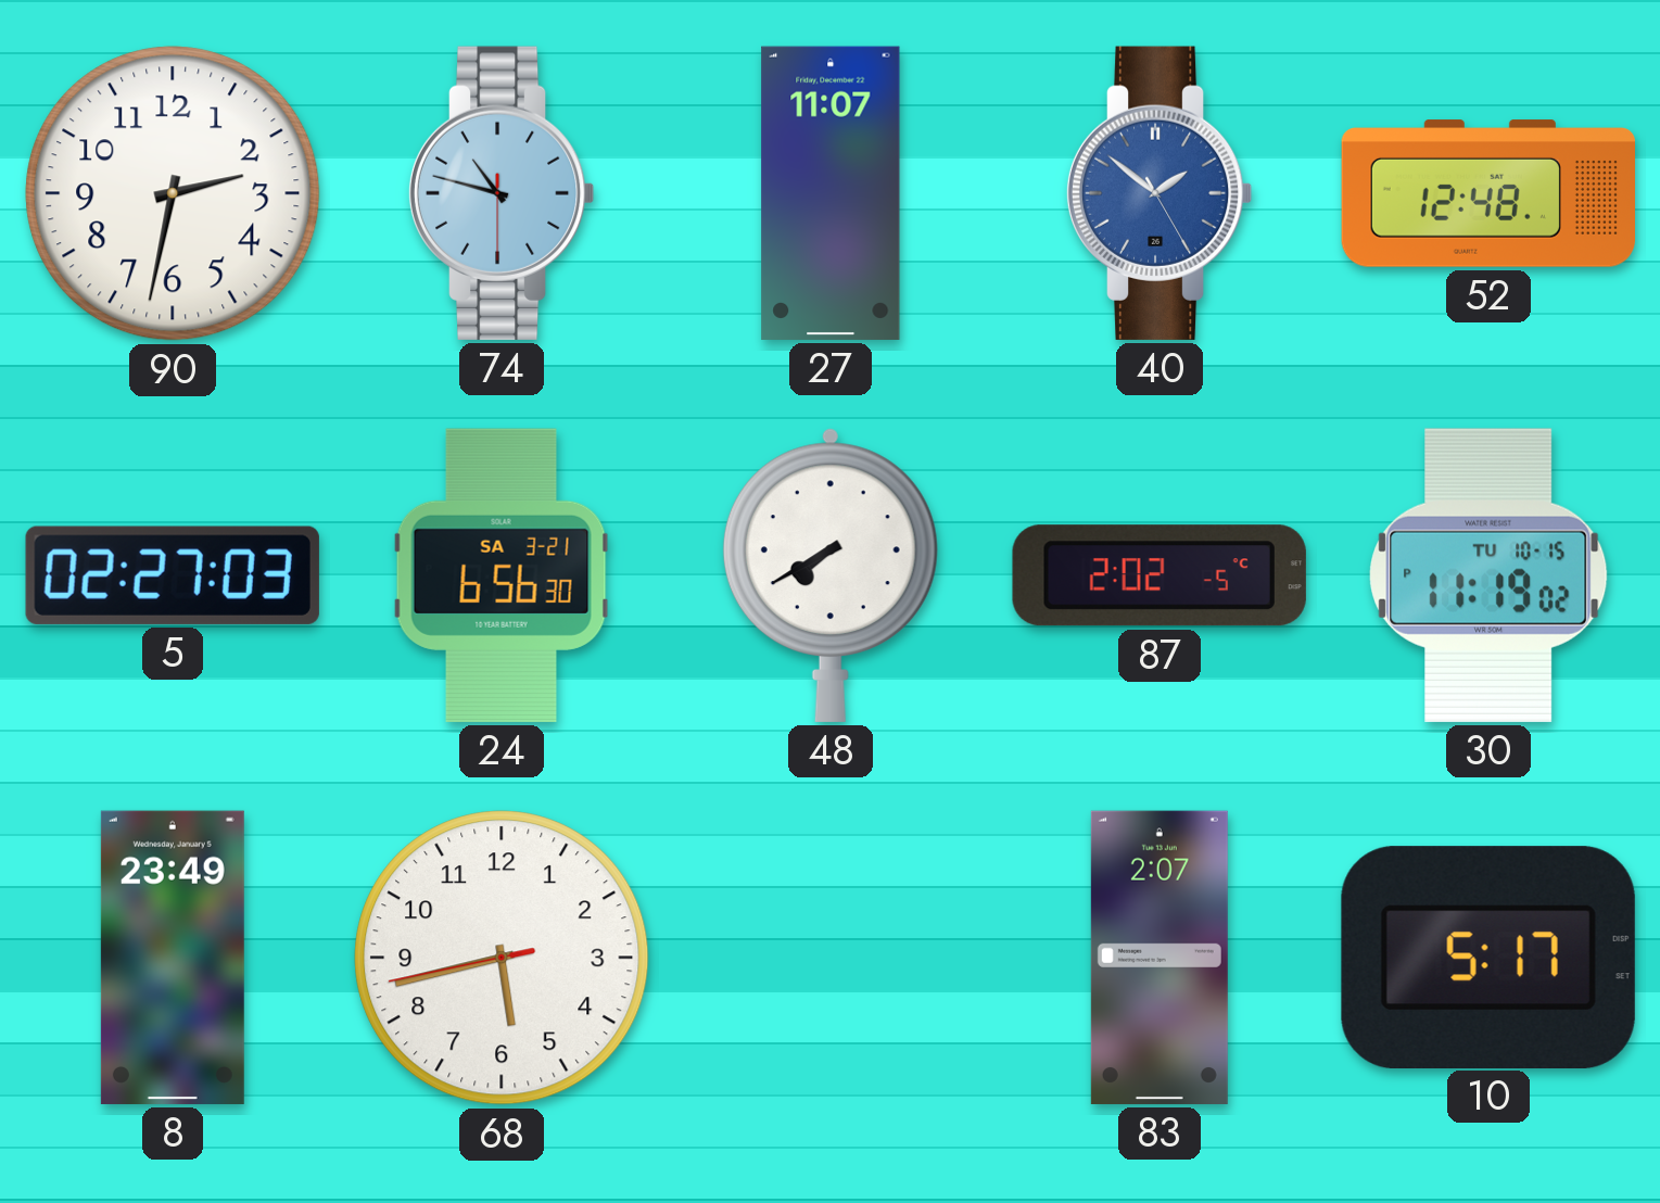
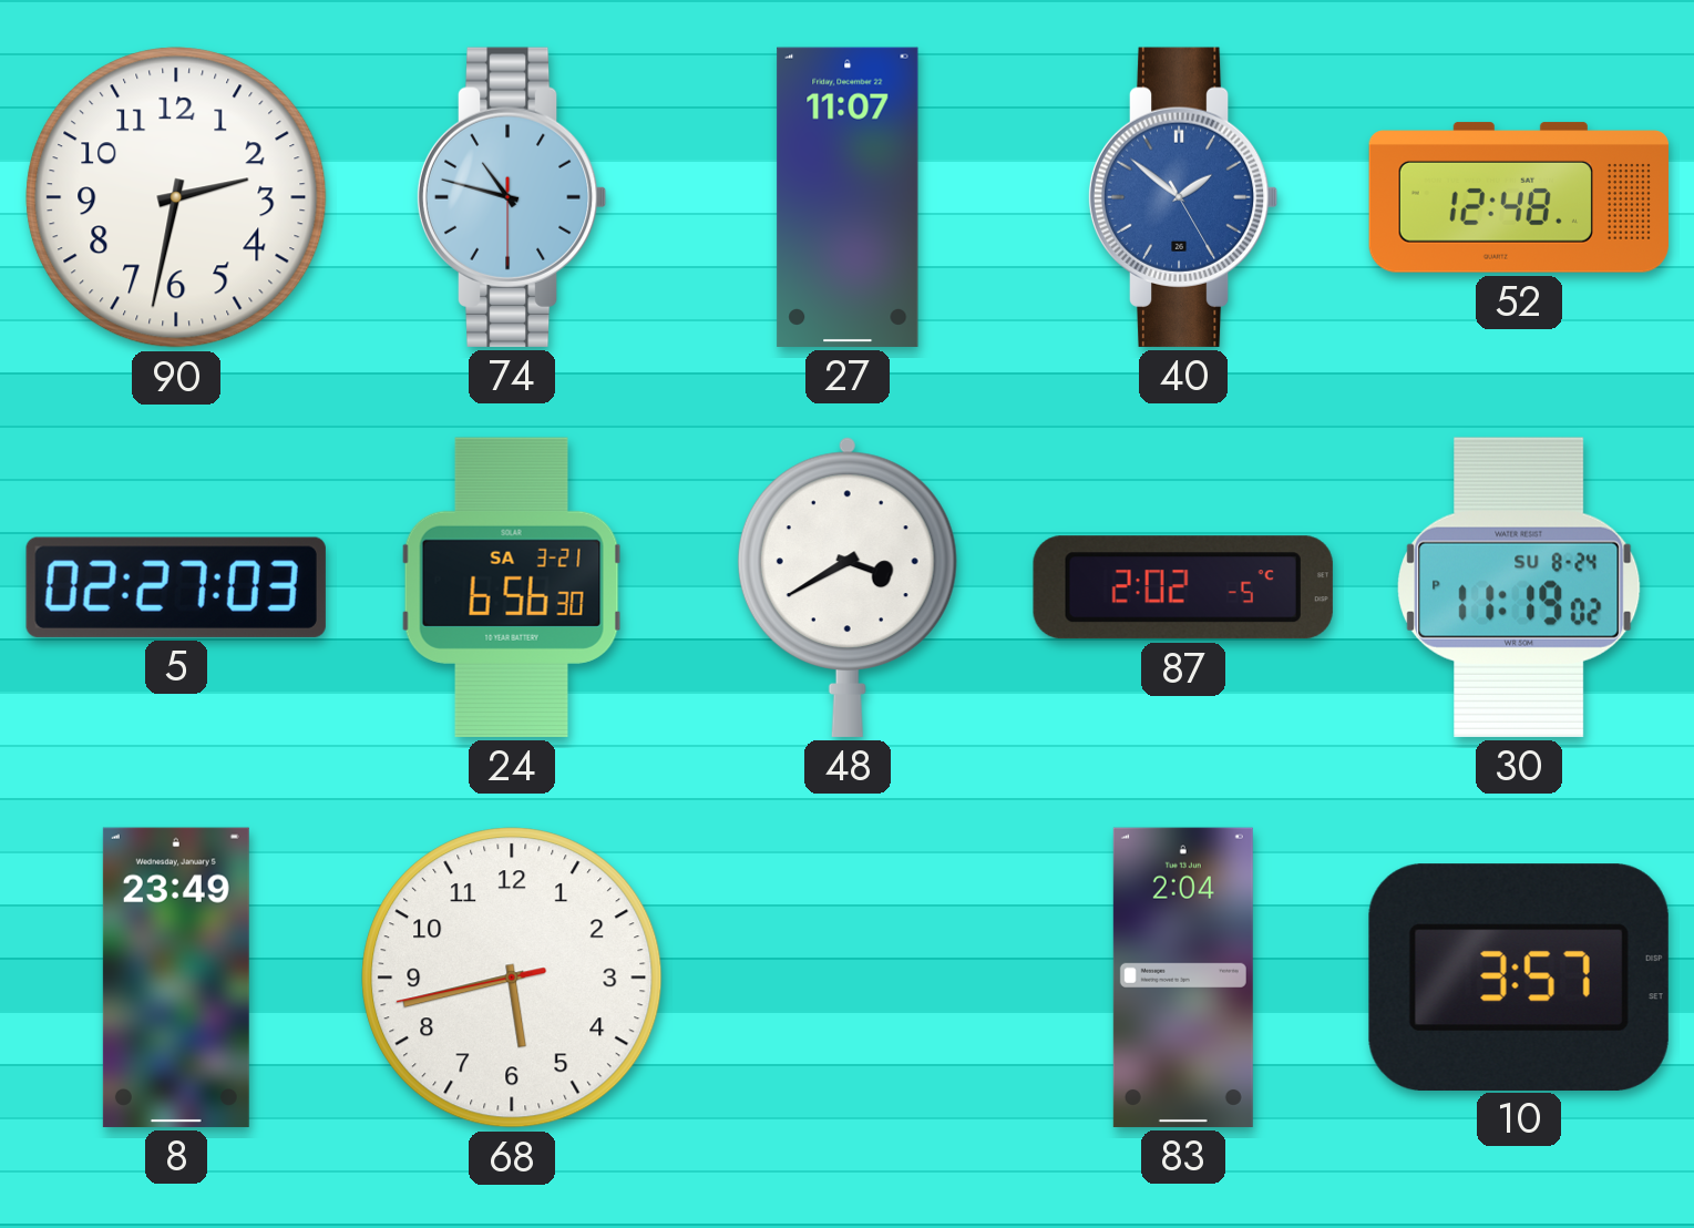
48: 7:40 -> 3:40 (848, 587)
30 date: TU 10-15 -> SU 8-24 (1519, 587)
83: 2:07 -> 2:04 (1183, 978)
10: 5:17 -> 3:57 (1519, 976)
